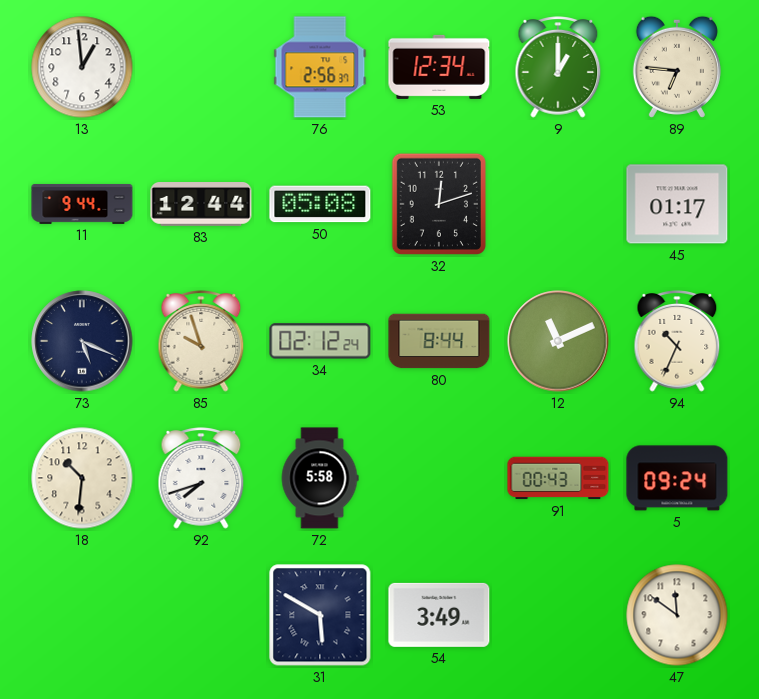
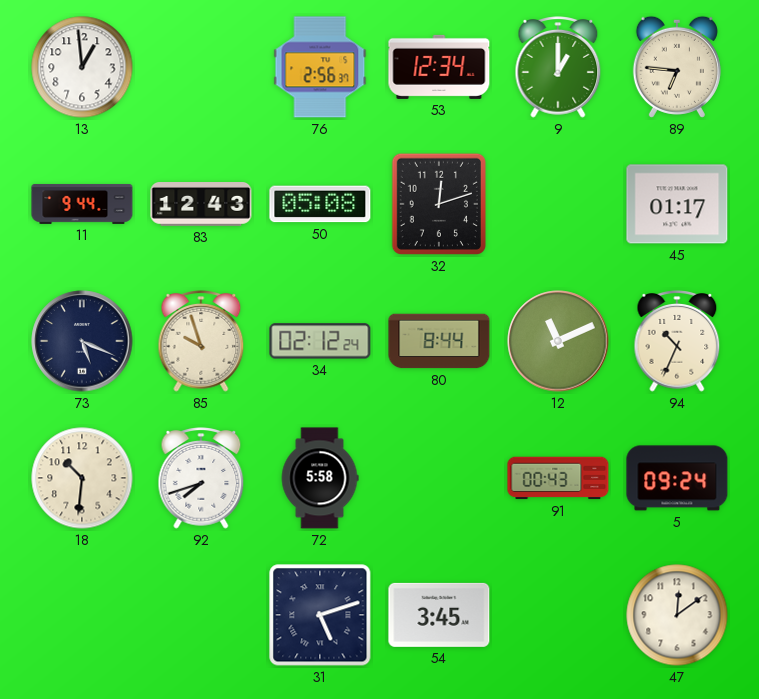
83: 12:44 -> 12:43 (201, 205)
31: 5:50 -> 5:12 (320, 615)
54: 3:49 -> 3:45 (439, 615)
47: 11:51 -> 12:09 (677, 615)
